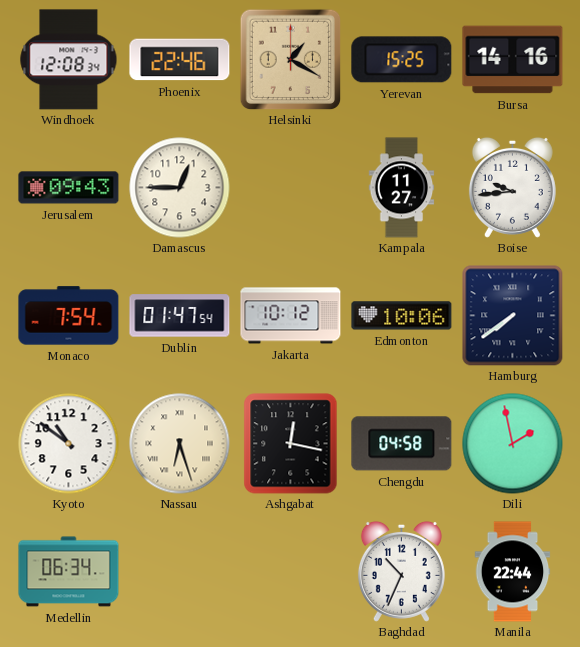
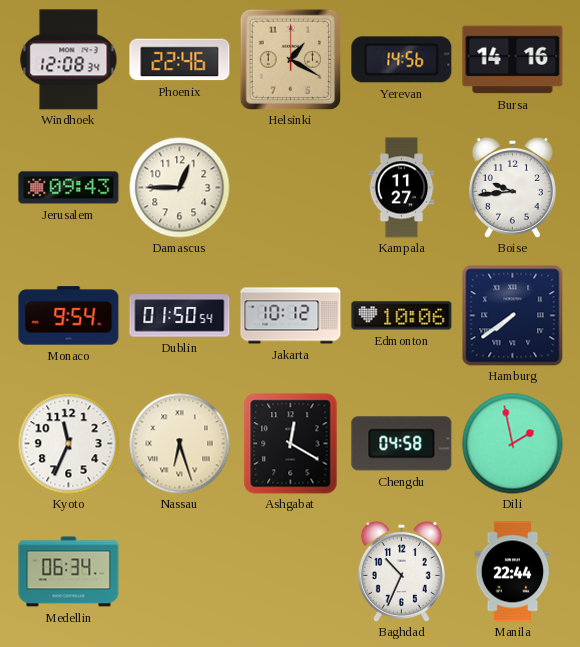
Yerevan: 15:25 -> 14:56 (402, 60)
Monaco: 7:54 -> 9:54 (69, 316)
Dublin: 01:47 -> 01:50 (180, 316)
Kyoto: 10:51 -> 11:34 (69, 444)
Ashgabat: 12:17 -> 12:20 (291, 444)
